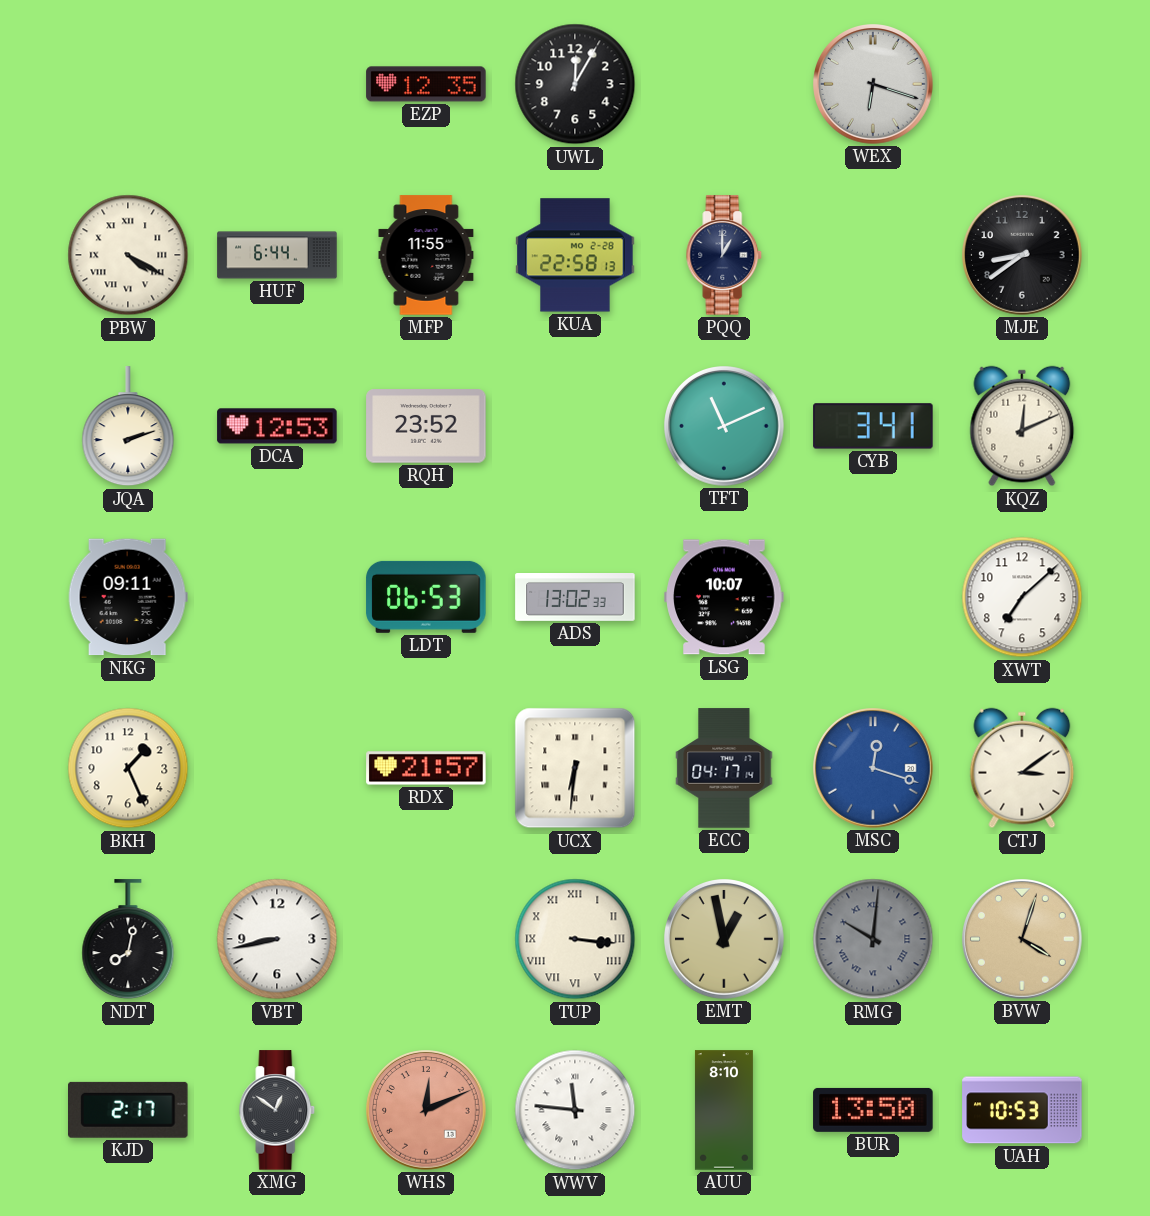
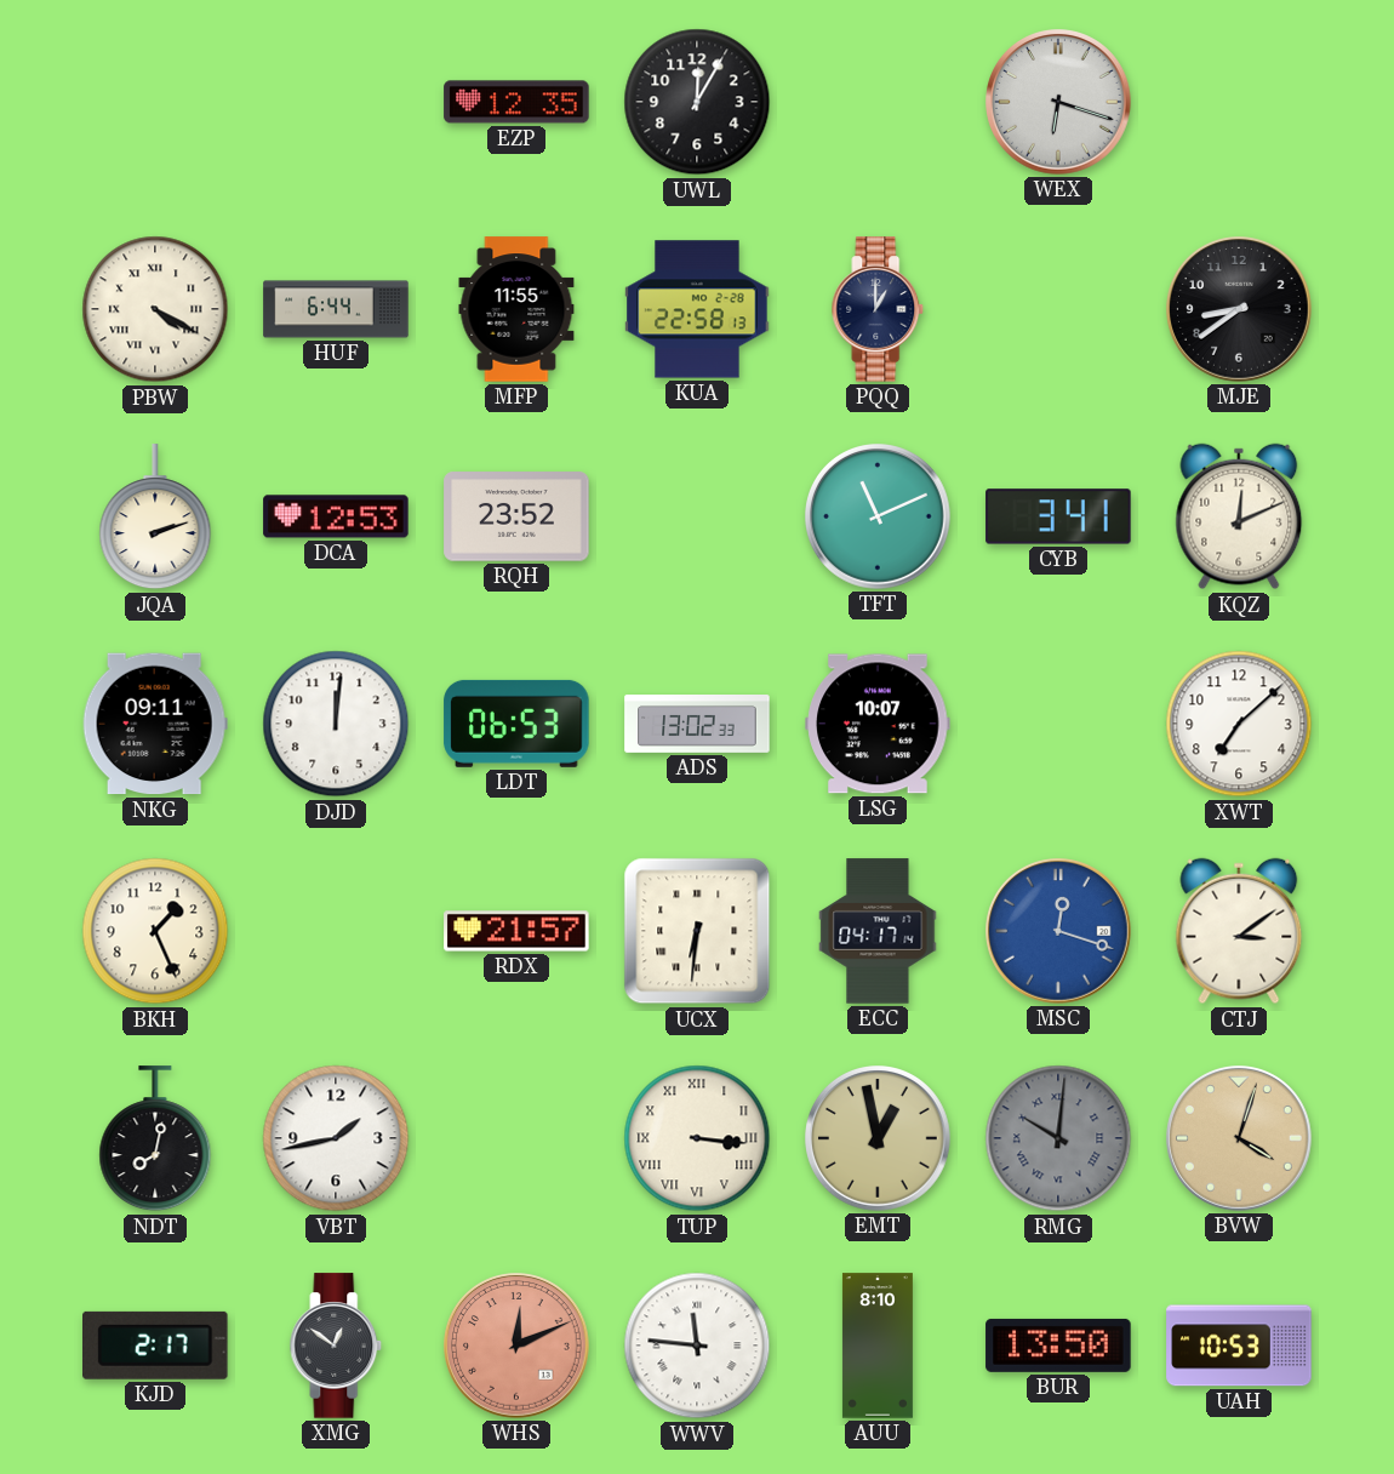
DJD: none -> 12:01 (336, 724)
VBT: 8:43 -> 1:43 (336, 1138)
